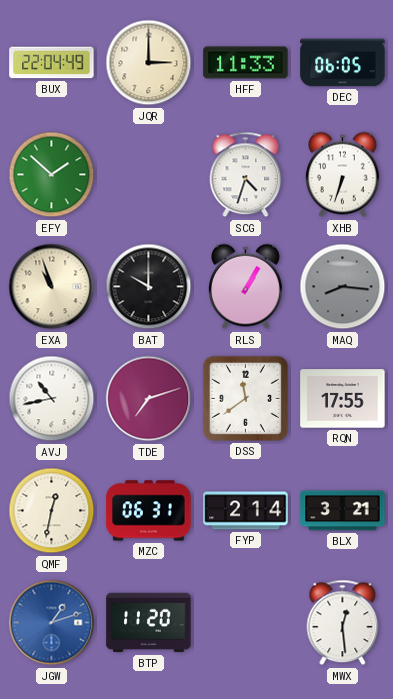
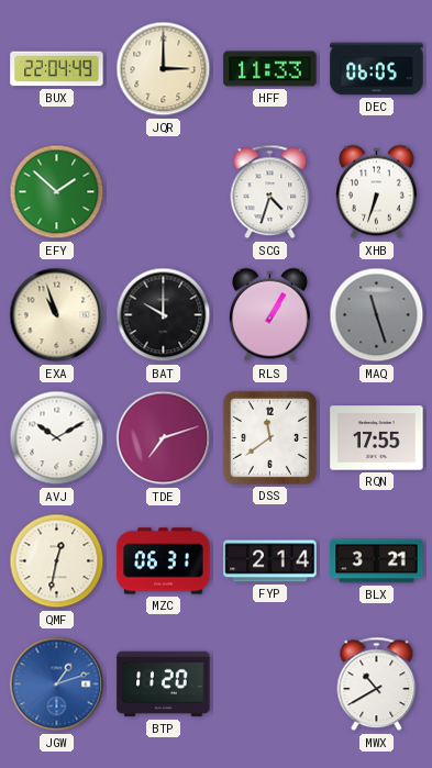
MAQ: 8:16 -> 11:27 (377, 315)
AVJ: 10:43 -> 10:10 (57, 438)
MWX: 12:29 -> 10:40 (377, 684)
